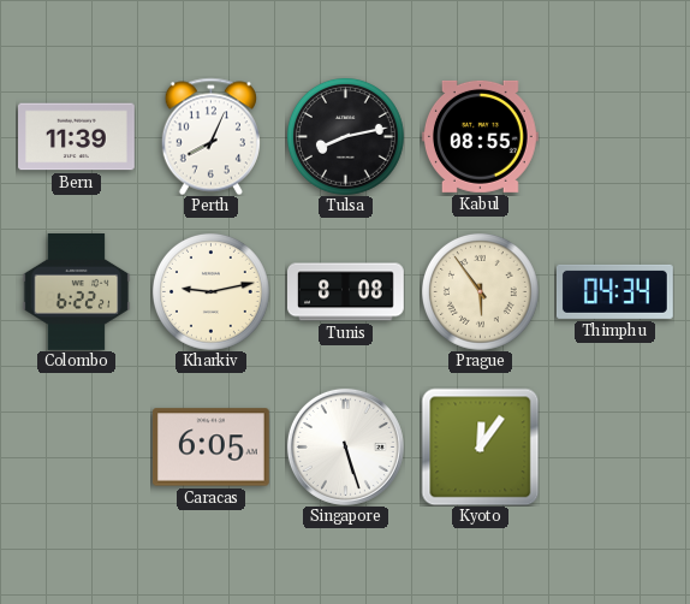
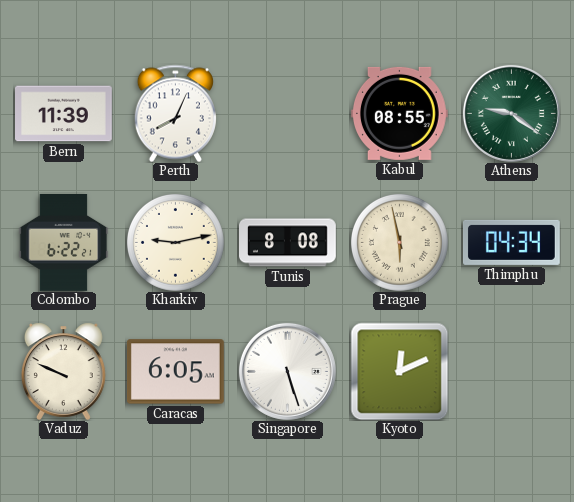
Tulsa: 8:13 -> none (345, 136)
Athens: none -> 9:21 (511, 113)
Prague: 5:54 -> 5:58 (399, 242)
Vaduz: none -> 9:49 (63, 371)
Kyoto: 12:06 -> 12:11 (399, 371)
